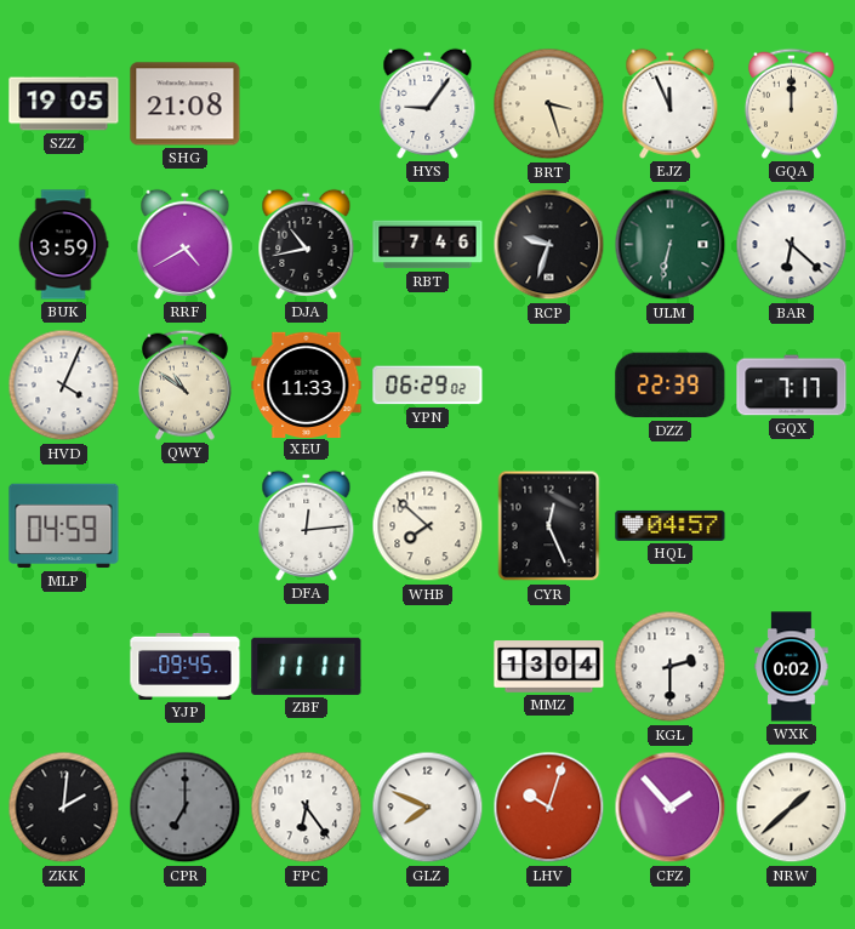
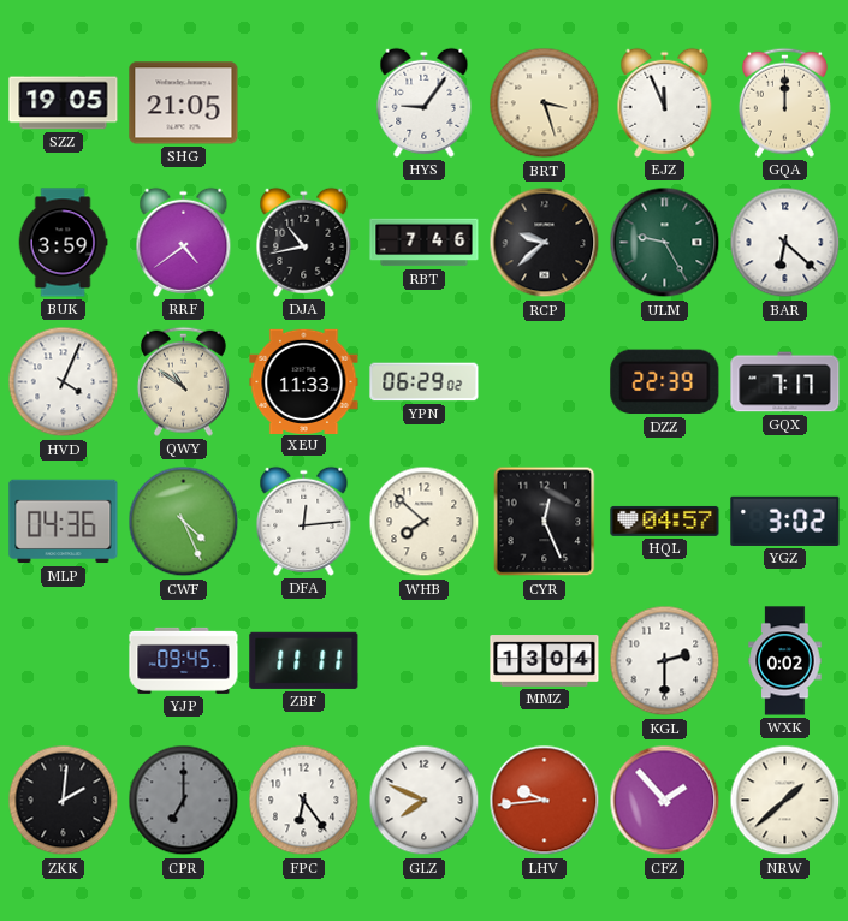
SHG: 21:08 -> 21:05 (184, 103)
RRF: 4:40 -> 4:39 (184, 242)
RCP: 9:33 -> 9:38 (545, 243)
ULM: 6:32 -> 9:25 (665, 243)
MLP: 04:59 -> 04:36 (64, 522)
CWF: none -> 4:26 (184, 522)
YGZ: none -> 3:02 (785, 521)
LHV: 10:03 -> 9:44 (545, 801)
